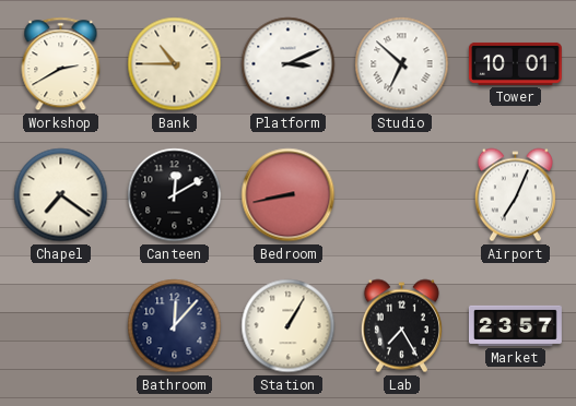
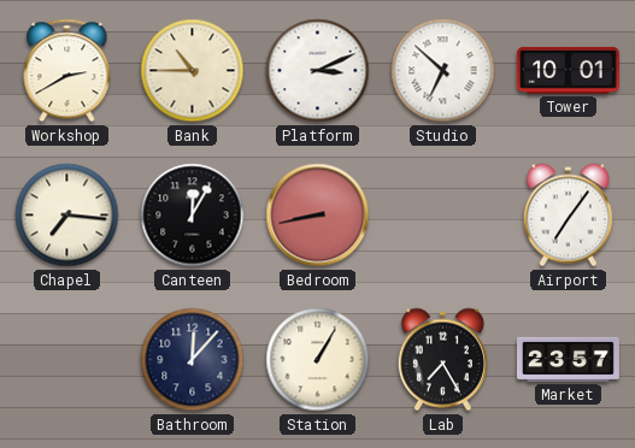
Chapel: 7:21 -> 7:16 (67, 216)
Canteen: 12:10 -> 12:05 (193, 216)
Airport: 7:04 -> 7:06 (568, 216)
